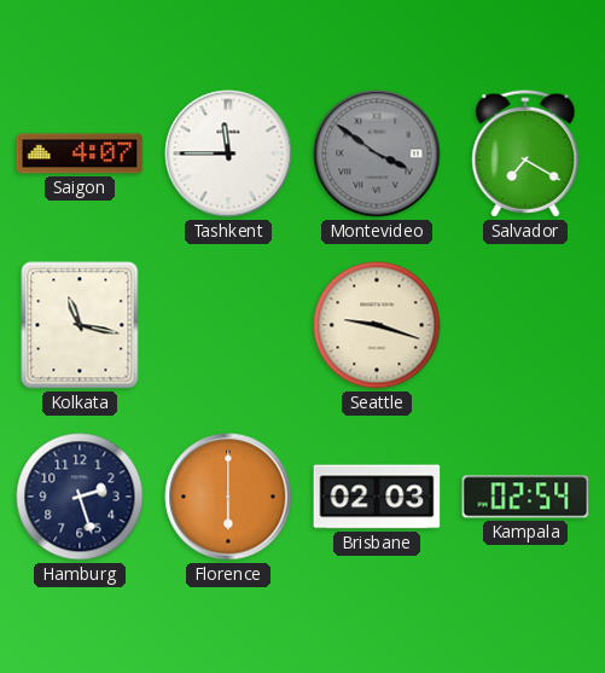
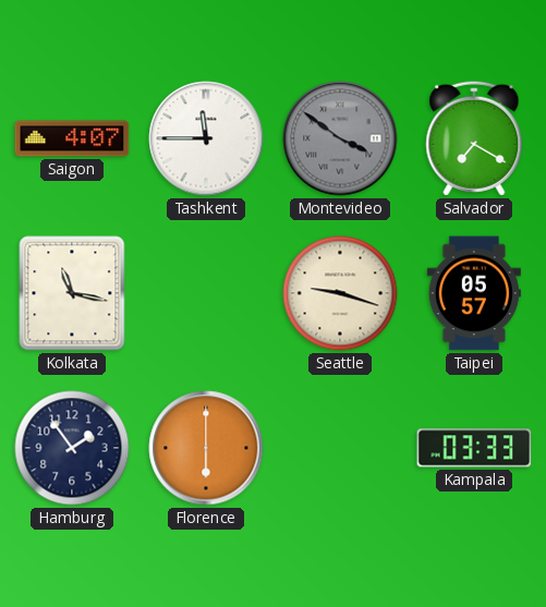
Taipei: none -> 05:57 (474, 293)
Hamburg: 2:27 -> 1:54 (72, 448)
Brisbane: 02:03 -> none (377, 497)
Kampala: 02:54 -> 03:33 (474, 448)
